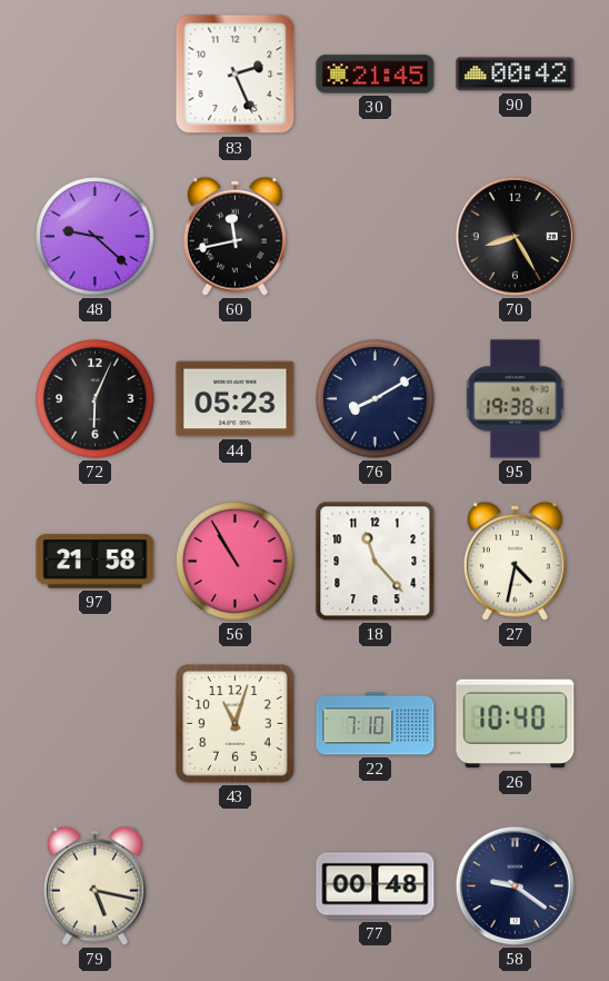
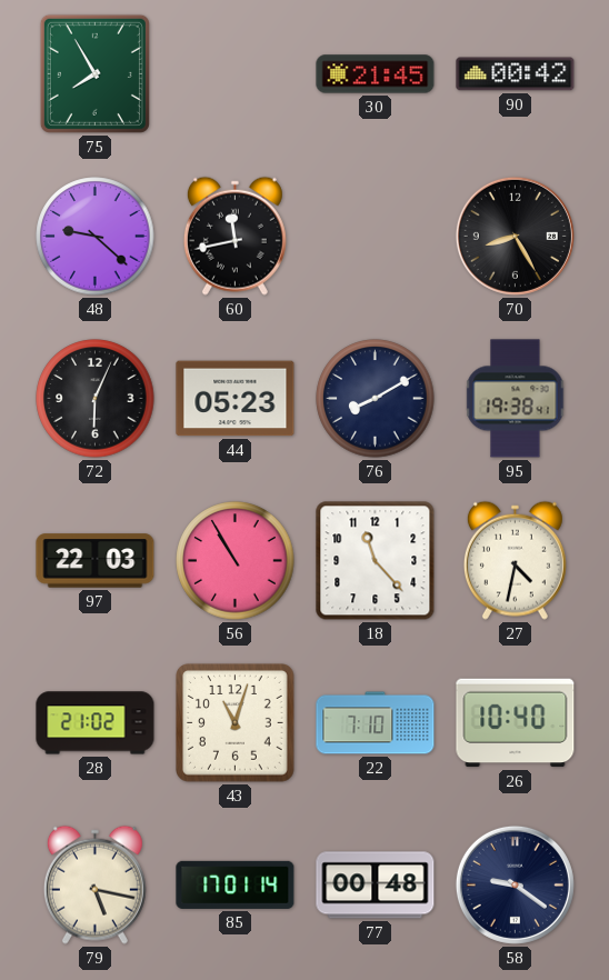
75: none -> 7:55 (94, 73)
83: 2:26 -> none (236, 75)
97: 21:58 -> 22:03 (96, 561)
28: none -> 21:02 (96, 723)
85: none -> 17:01 (236, 884)
